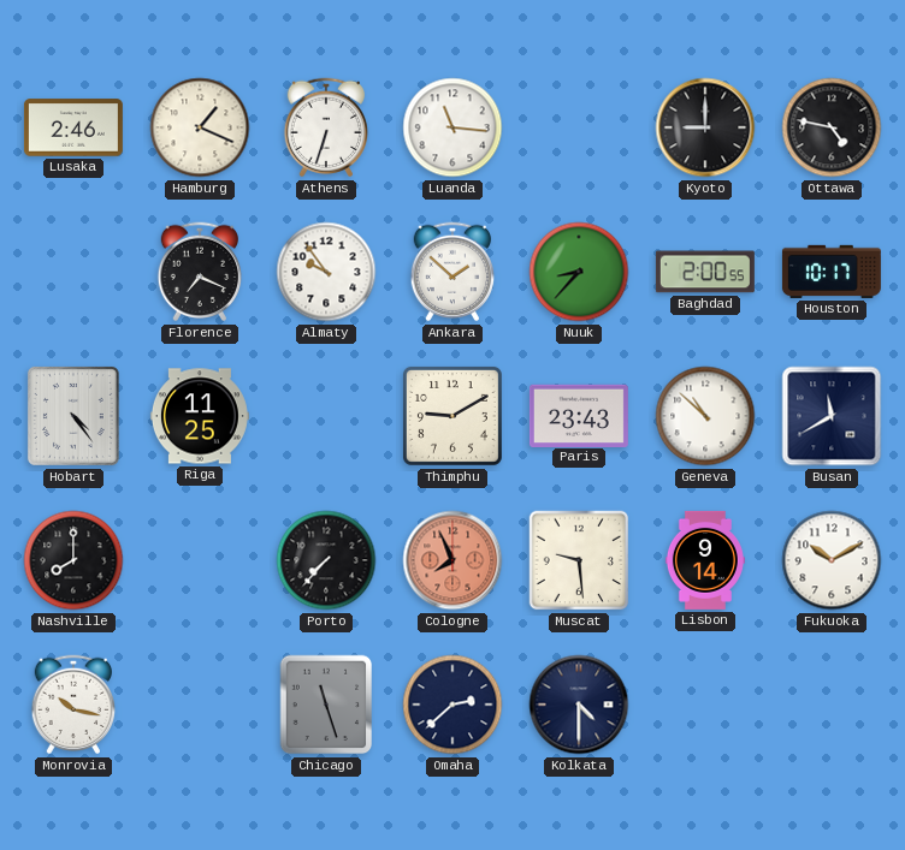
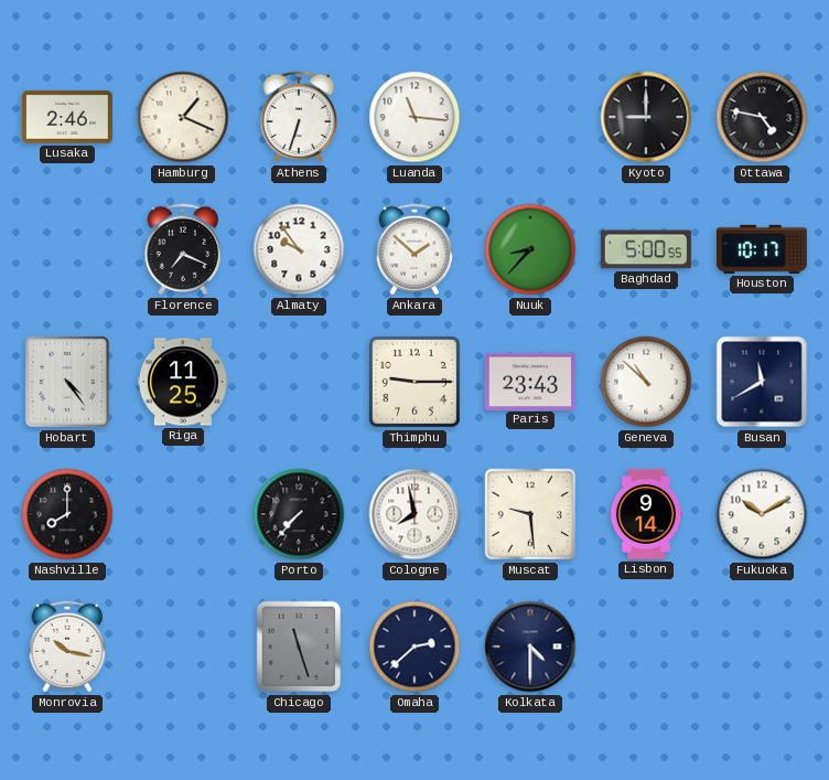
Baghdad: 2:00 -> 5:00 (646, 249)
Thimphu: 9:10 -> 9:15 (415, 382)
Cologne: 7:56 -> 7:58 (415, 514)
Cologne dial: salmon -> white (415, 514)
